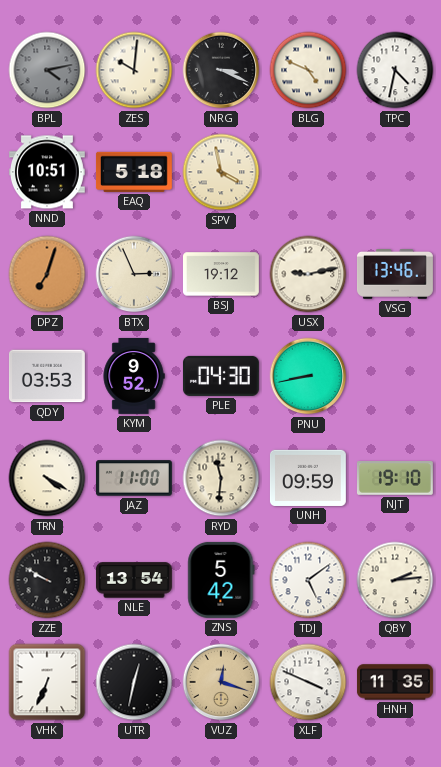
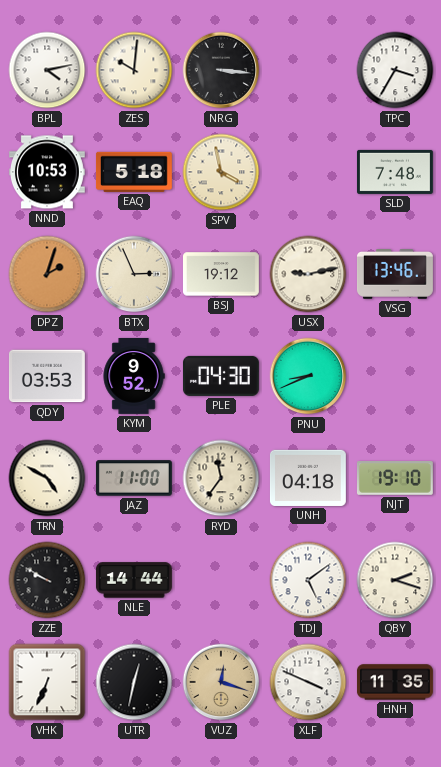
BPL dial: grey -> white (47, 70)
NRG: 3:19 -> 3:16 (221, 70)
BLG: 4:49 -> none (308, 70)
TPC: 4:32 -> 3:35 (395, 70)
NND: 10:51 -> 10:53 (47, 172)
SLD: none -> 7:48 (395, 172)
DPZ: 7:03 -> 2:03 (47, 274)
PNU: 8:43 -> 8:41 (308, 376)
TRN: 4:20 -> 4:50 (47, 478)
RYD: 11:31 -> 11:36 (221, 478)
UNH: 09:59 -> 04:18 (308, 478)
NLE: 13:54 -> 14:44 (134, 580)
ZNS: 5:42 -> none (221, 580)
QBY: 2:14 -> 2:18 (395, 580)
